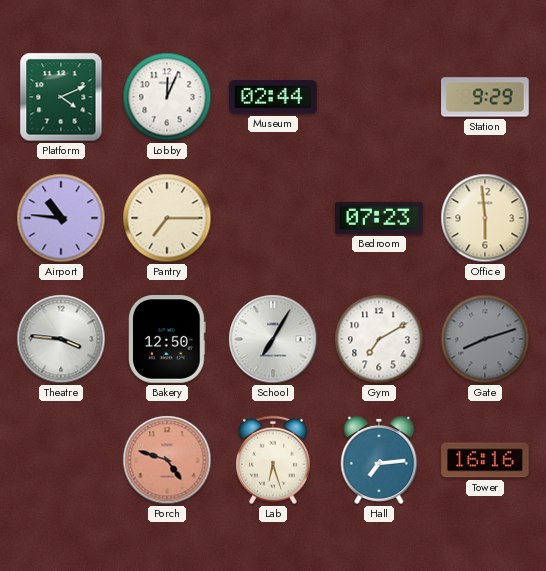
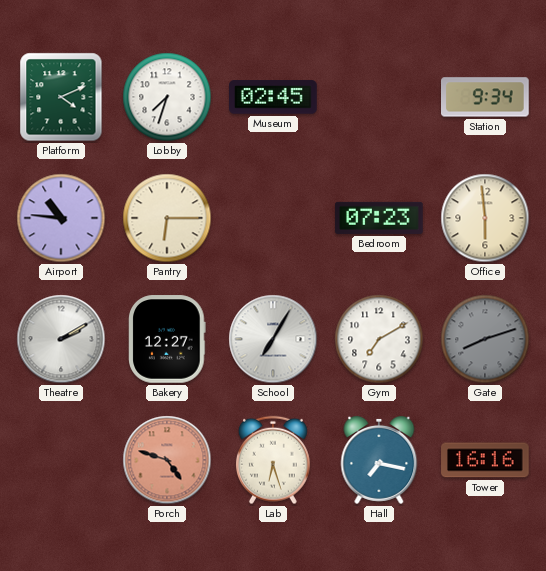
Lobby: 12:04 -> 7:33 (167, 97)
Museum: 02:44 -> 02:45 (273, 97)
Station: 9:29 -> 9:34 (485, 97)
Pantry: 7:15 -> 6:15 (167, 218)
Theatre: 3:46 -> 2:10 (61, 339)
Bakery: 12:50 -> 12:27 (167, 339)
Hall: 7:14 -> 7:17 (379, 460)
